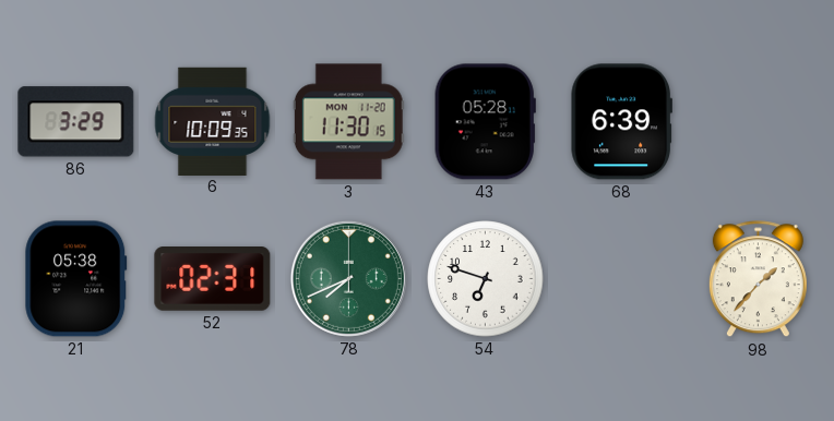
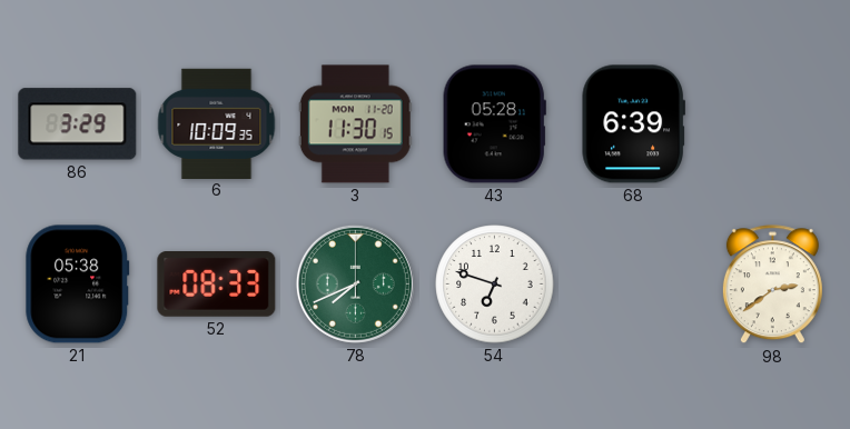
52: 02:31 -> 08:33 (217, 285)
98: 1:37 -> 2:39 (772, 285)
